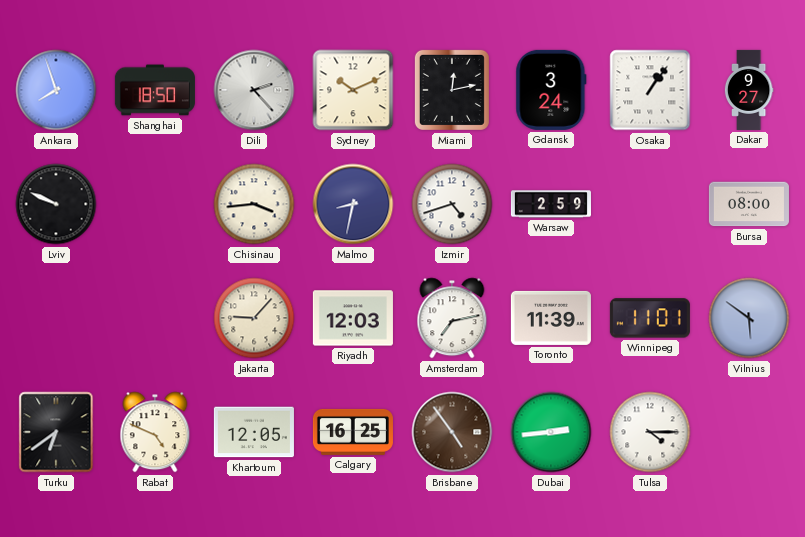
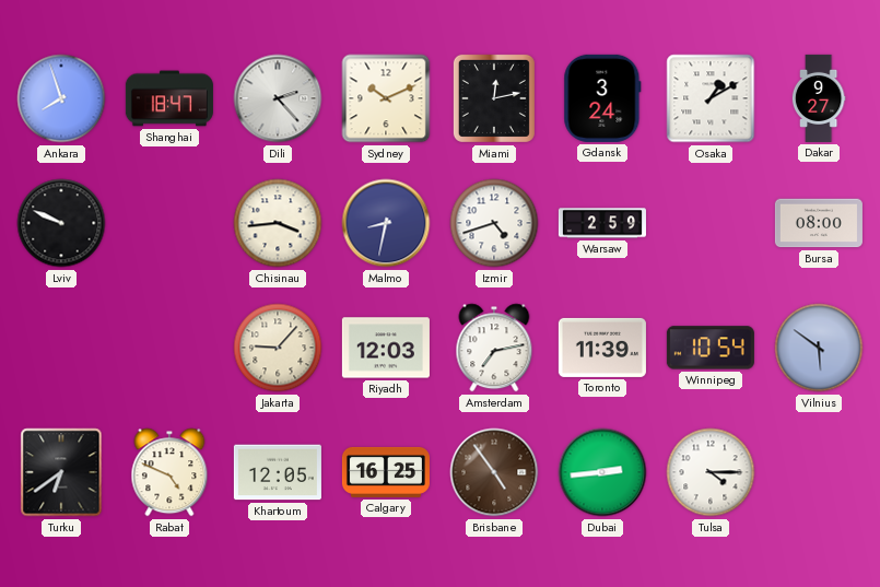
Shanghai: 18:50 -> 18:47 (169, 98)
Osaka: 1:06 -> 1:10 (711, 98)
Winnipeg: 11:01 -> 10:54 (711, 348)
